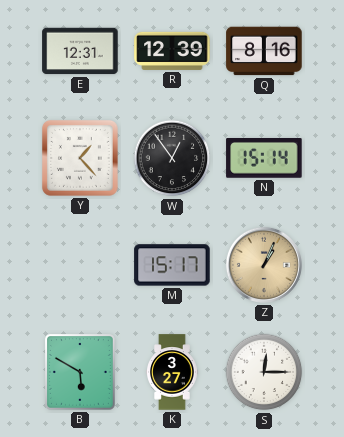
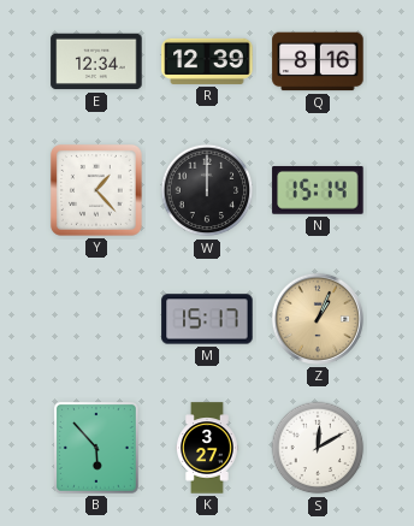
E: 12:31 -> 12:34 (96, 61)
W: 12:54 -> 12:00 (207, 190)
B: 5:50 -> 5:53 (96, 448)
S: 12:15 -> 12:10 (318, 448)
